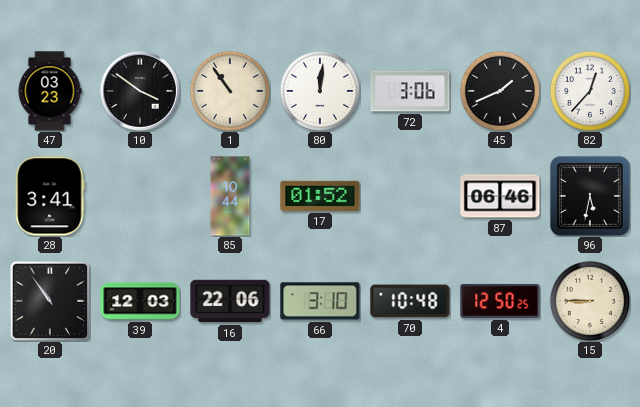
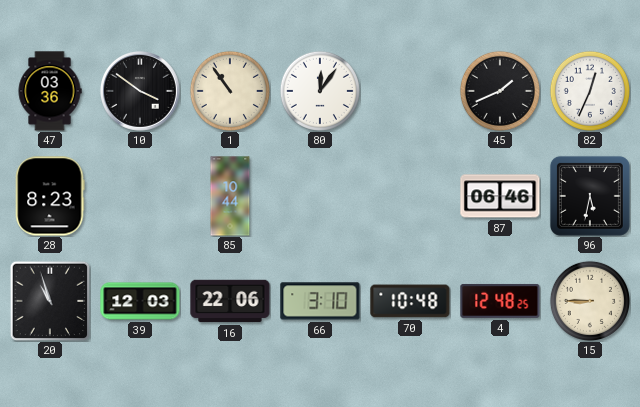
47: 03:23 -> 03:36 (50, 91)
80: 12:01 -> 12:06 (320, 91)
72: 3:06 -> none (410, 91)
82: 12:37 -> 12:34 (590, 91)
28: 3:41 -> 8:23 (50, 196)
17: 01:52 -> none (320, 196)
20: 10:54 -> 10:57 (50, 301)
4: 12:50 -> 12:48 (500, 301)
